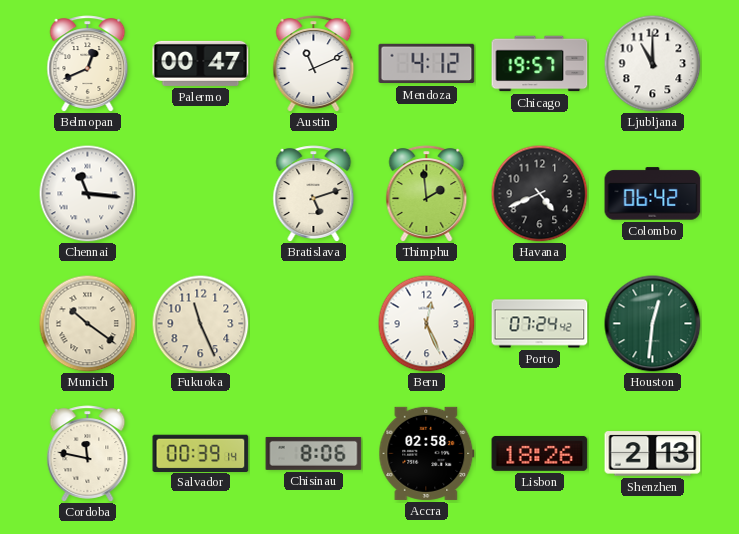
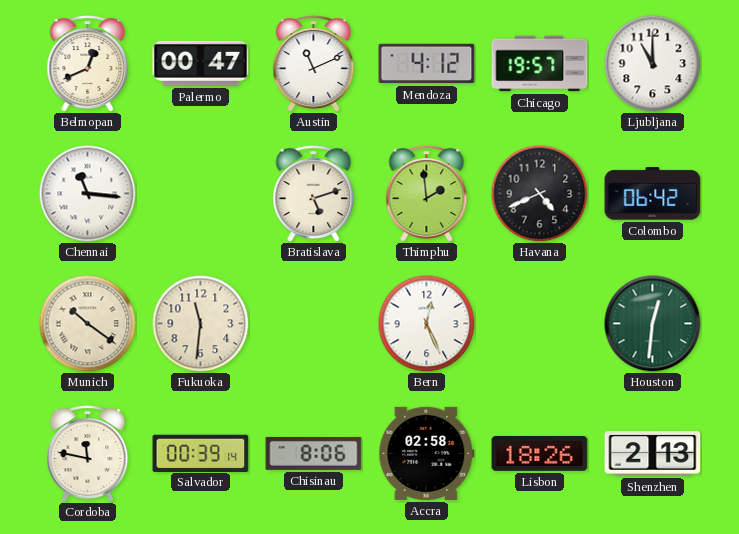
Fukuoka: 11:26 -> 11:31 (200, 323)
Porto: 07:24 -> none (540, 324)
